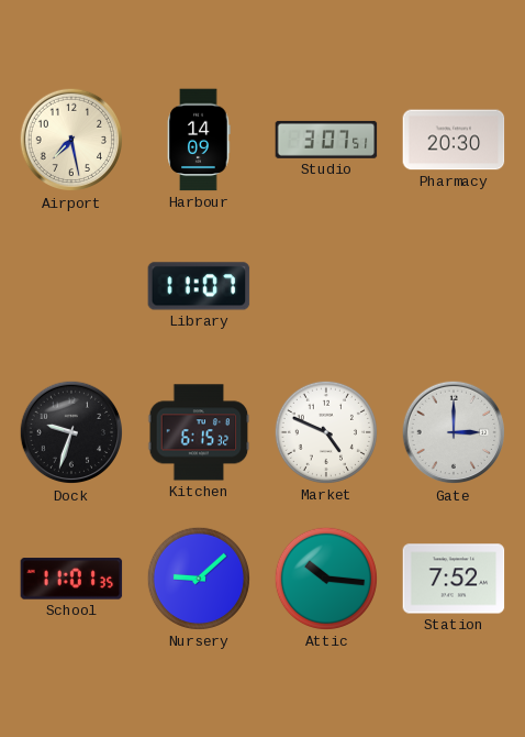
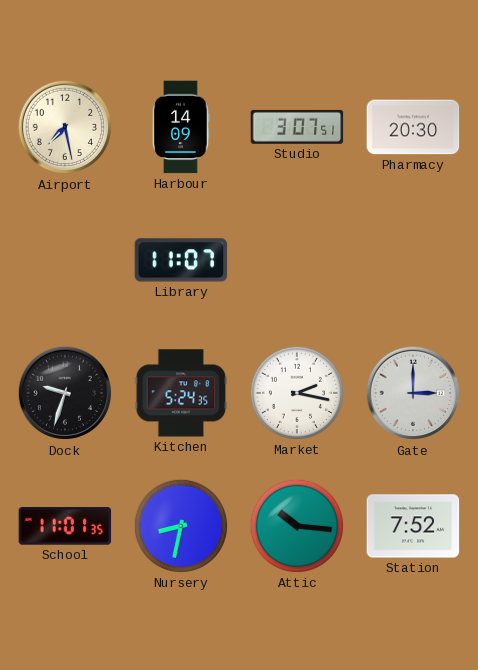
Kitchen: 6:15 -> 5:24 (181, 393)
Market: 4:49 -> 2:17 (297, 393)
Nursery: 9:08 -> 8:32 (181, 526)
